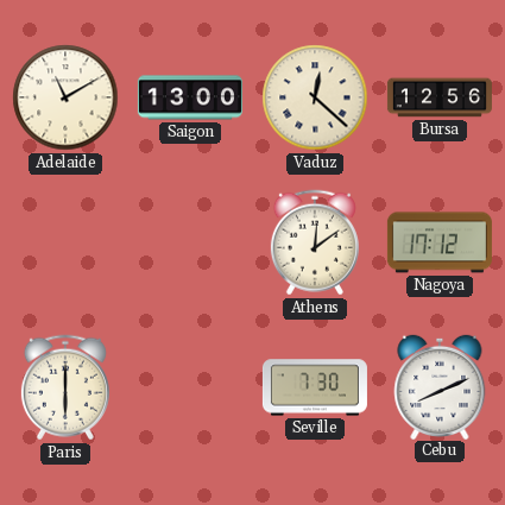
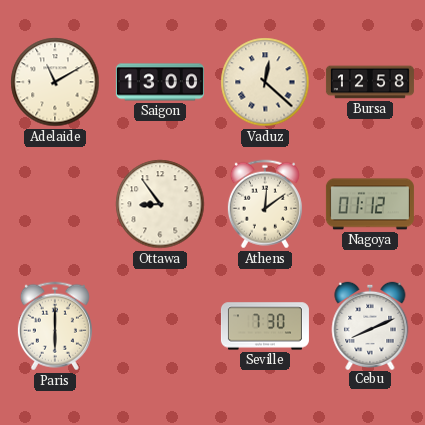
Bursa: 12:56 -> 12:58 (370, 82)
Ottawa: none -> 8:54 (160, 204)
Nagoya: 17:12 -> 01:12 (370, 204)
